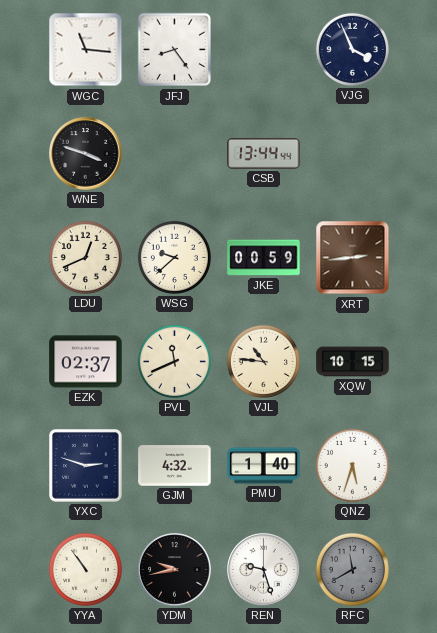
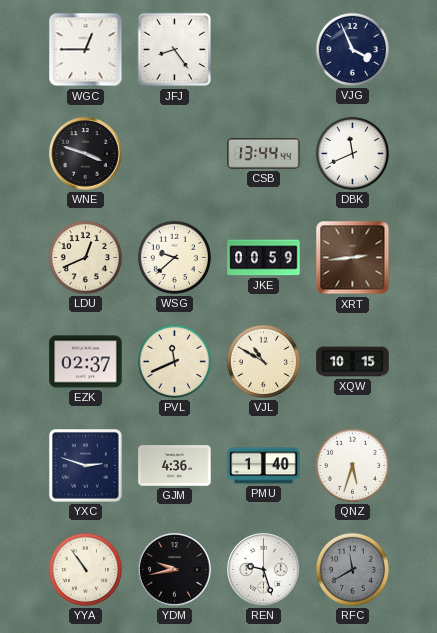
WGC: 11:16 -> 12:45 (86, 50)
DBK: none -> 11:41 (352, 153)
VJL: 10:46 -> 10:50 (263, 361)
GJM: 4:32 -> 4:36 (175, 466)
